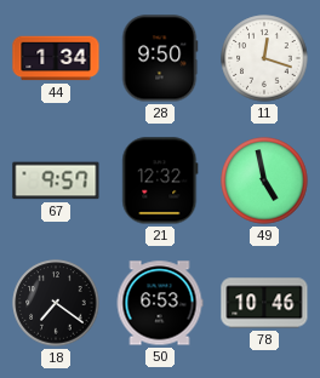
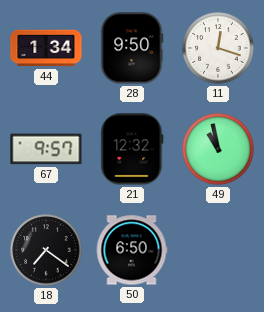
49: 4:58 -> 10:58 (218, 149)
50: 6:53 -> 6:50 (132, 250)
78: 10:46 -> none (264, 303)
